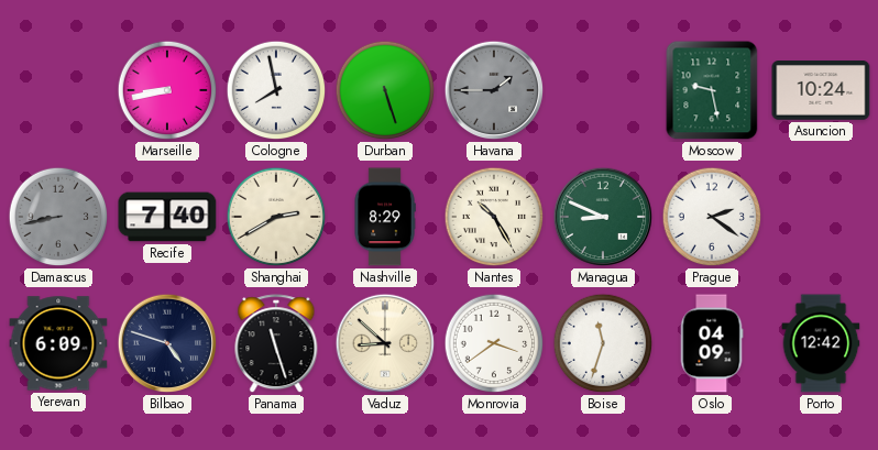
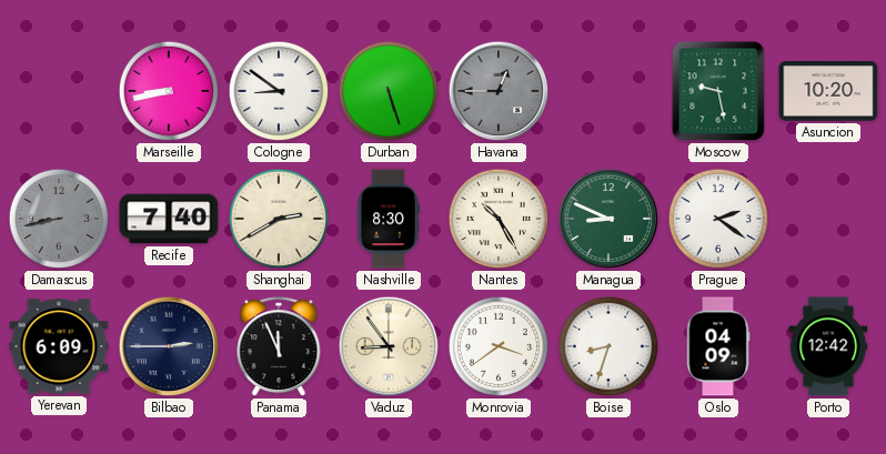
Cologne: 7:58 -> 8:51 (279, 91)
Havana: 1:45 -> 12:45 (499, 91)
Asuncion: 10:24 -> 10:20 (828, 92)
Nashville: 8:29 -> 8:30 (389, 219)
Bilbao: 4:48 -> 2:45 (169, 346)
Panama: 11:27 -> 11:56 (279, 347)
Vaduz: 8:52 -> 8:54 (389, 346)
Boise: 11:33 -> 8:33 (608, 346)
